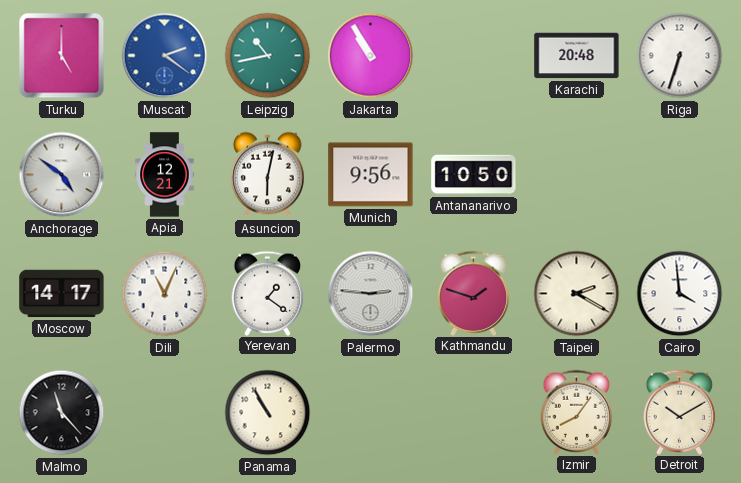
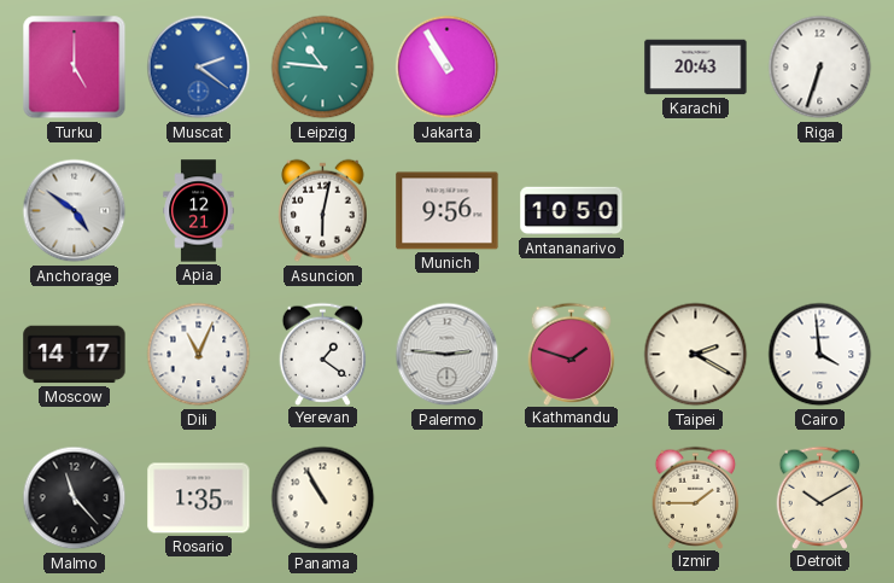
Leipzig: 10:43 -> 10:46 (323, 68)
Karachi: 20:48 -> 20:43 (696, 68)
Rosario: none -> 1:35 (199, 499)
Izmir: 8:06 -> 1:45 (696, 497)
